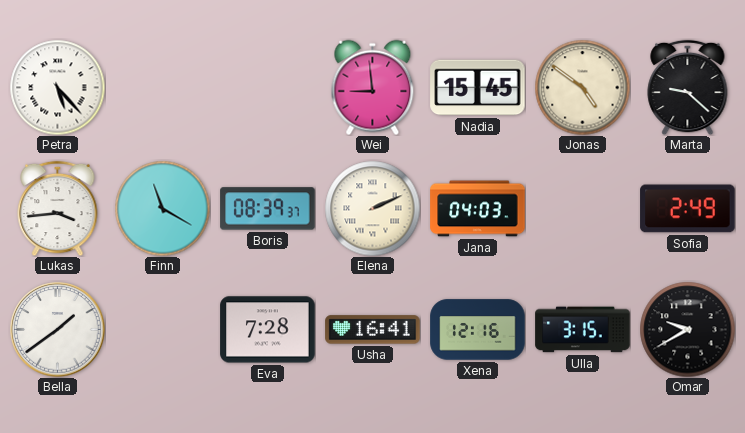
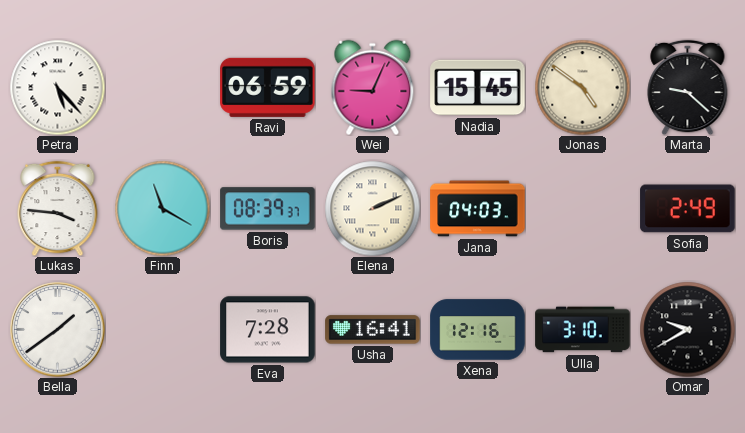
Ravi: none -> 06:59 (268, 87)
Wei: 8:59 -> 9:04 (373, 87)
Lukas: 3:44 -> 3:46 (58, 208)
Ulla: 3:15 -> 3:10 (583, 330)
